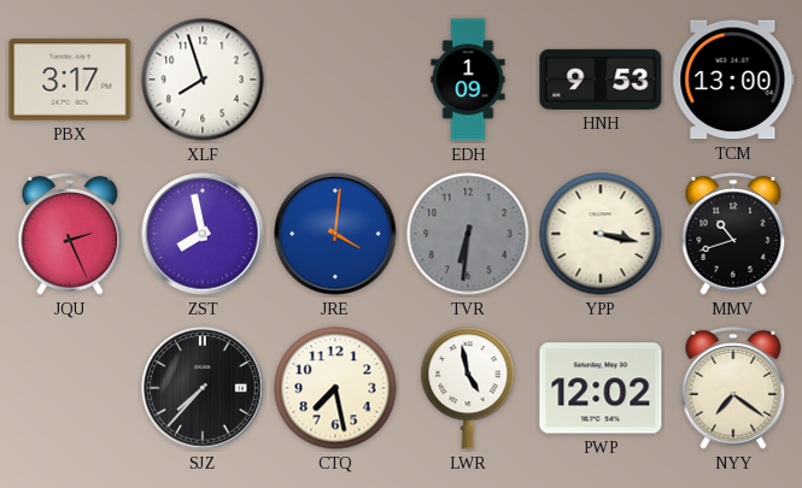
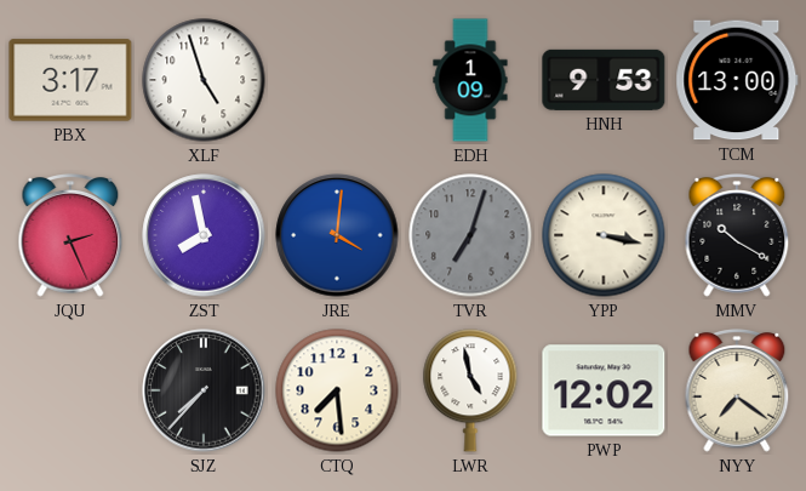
XLF: 7:57 -> 4:57 (204, 80)
TVR: 6:31 -> 7:03 (470, 235)
MMV: 10:42 -> 10:20 (737, 235)
CTQ: 7:28 -> 7:29 (337, 390)
